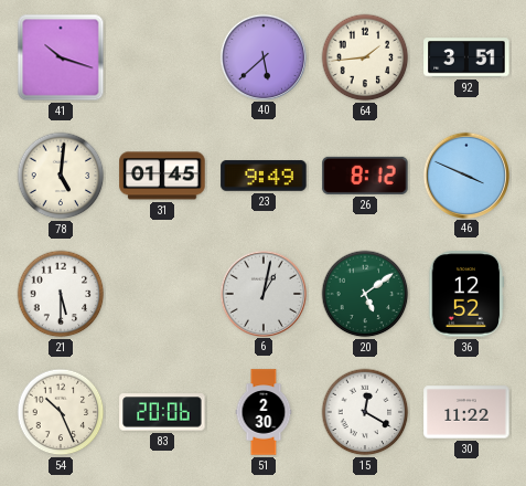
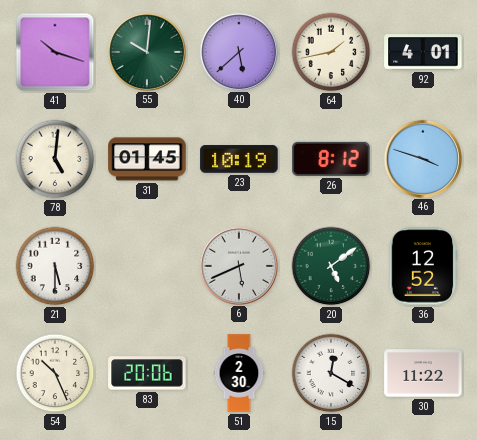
55: none -> 10:01 (146, 51)
64: 1:44 -> 1:43 (331, 52)
92: 3:51 -> 4:01 (423, 52)
23: 9:49 -> 10:19 (239, 159)
46: 3:49 -> 3:48 (422, 158)
6: 1:02 -> 5:41 (238, 265)
